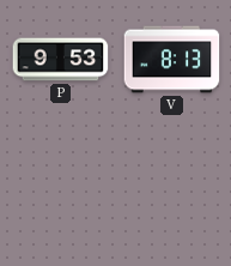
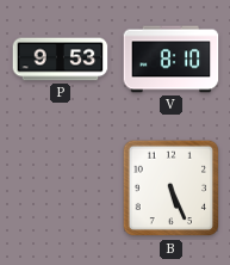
V: 8:13 -> 8:10 (172, 60)
B: none -> 5:26 (172, 189)
